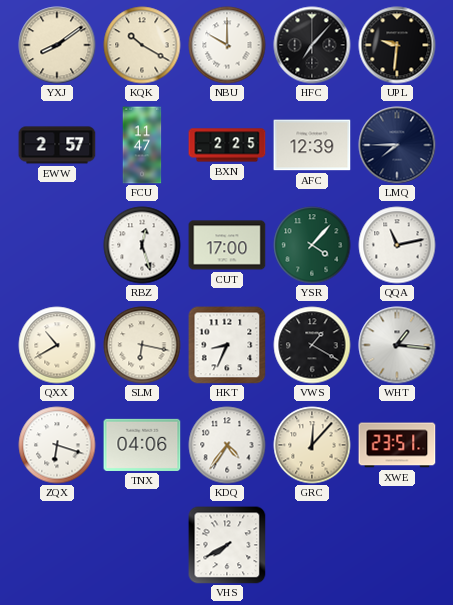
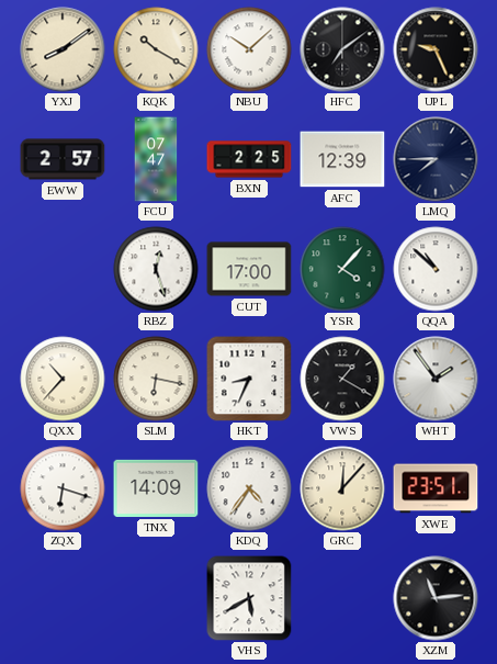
NBU: 10:00 -> 10:08 (249, 49)
HFC: 7:07 -> 7:09 (342, 49)
UPL: 9:31 -> 9:26 (436, 49)
FCU: 11:47 -> 07:47 (156, 159)
QQA: 11:13 -> 10:52 (436, 269)
QXX: 10:40 -> 10:37 (63, 379)
WHT: 1:16 -> 1:54 (436, 379)
TNX: 04:06 -> 14:09 (156, 488)
VHS: 7:40 -> 5:40 (249, 598)
XZM: none -> 11:14 (436, 598)
